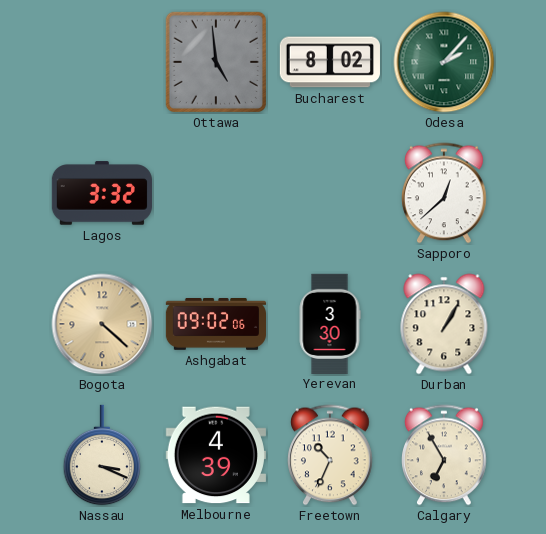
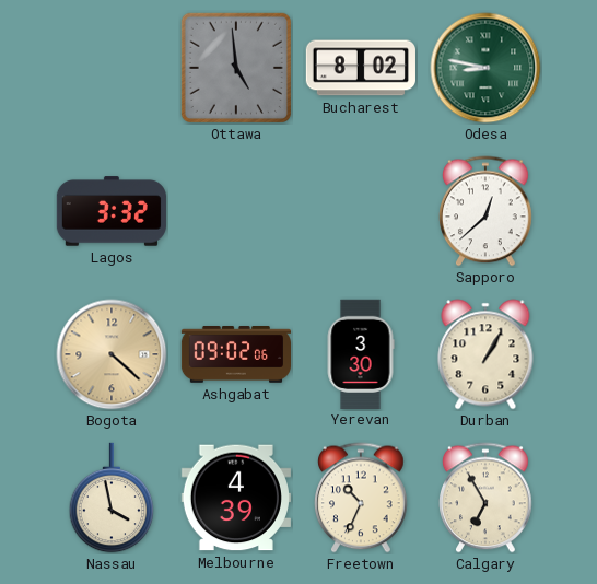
Odesa: 2:07 -> 8:47 (485, 68)
Nassau: 3:19 -> 3:58 (112, 498)
